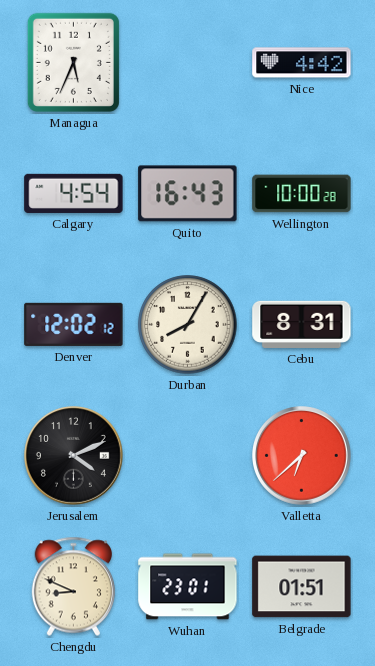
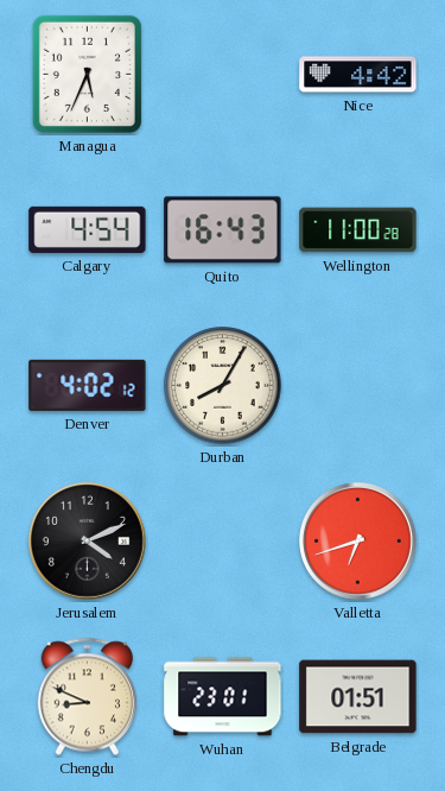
Wellington: 10:00 -> 11:00 (358, 230)
Denver: 12:02 -> 4:02 (88, 385)
Cebu: 8:31 -> none (302, 324)
Valletta: 6:38 -> 6:42 (358, 542)
